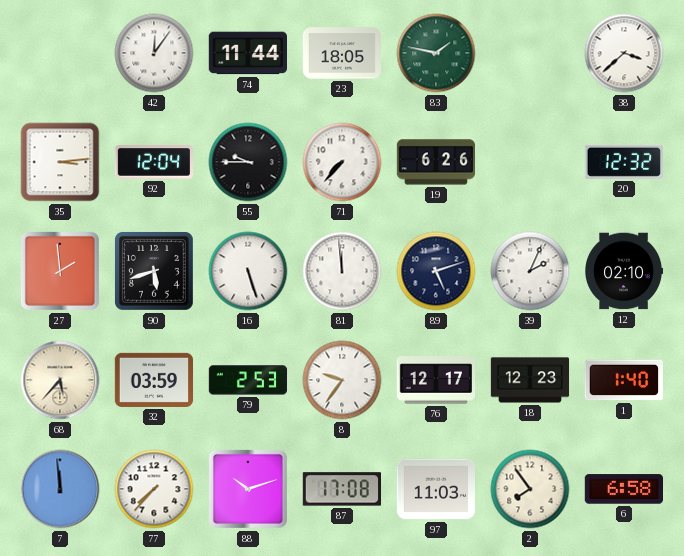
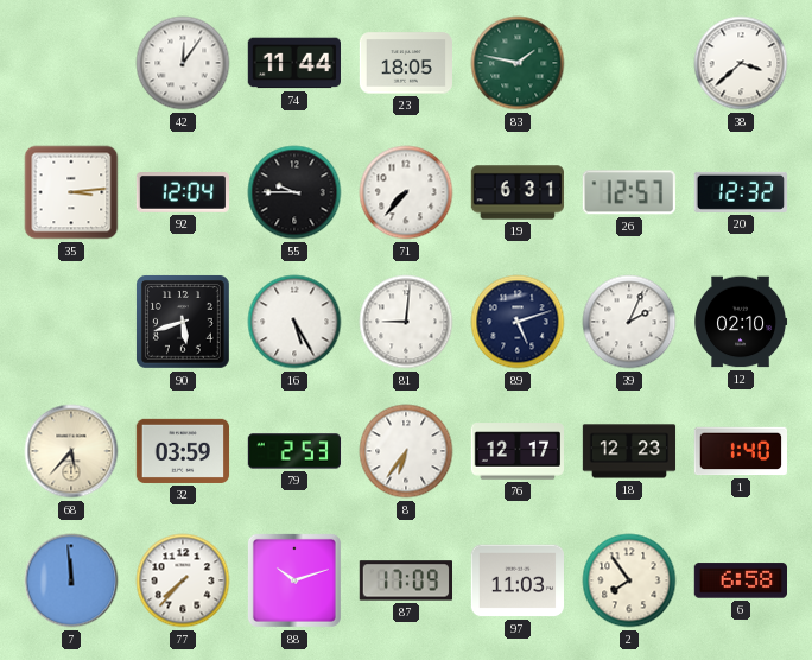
19: 6:26 -> 6:31 (516, 192)
26: none -> 12:57 (629, 192)
27: 1:59 -> none (60, 271)
16: 5:27 -> 5:25 (294, 322)
81: 11:59 -> 9:01 (406, 322)
8: 9:36 -> 6:36 (406, 451)
87: 17:08 -> 17:09 (405, 580)
